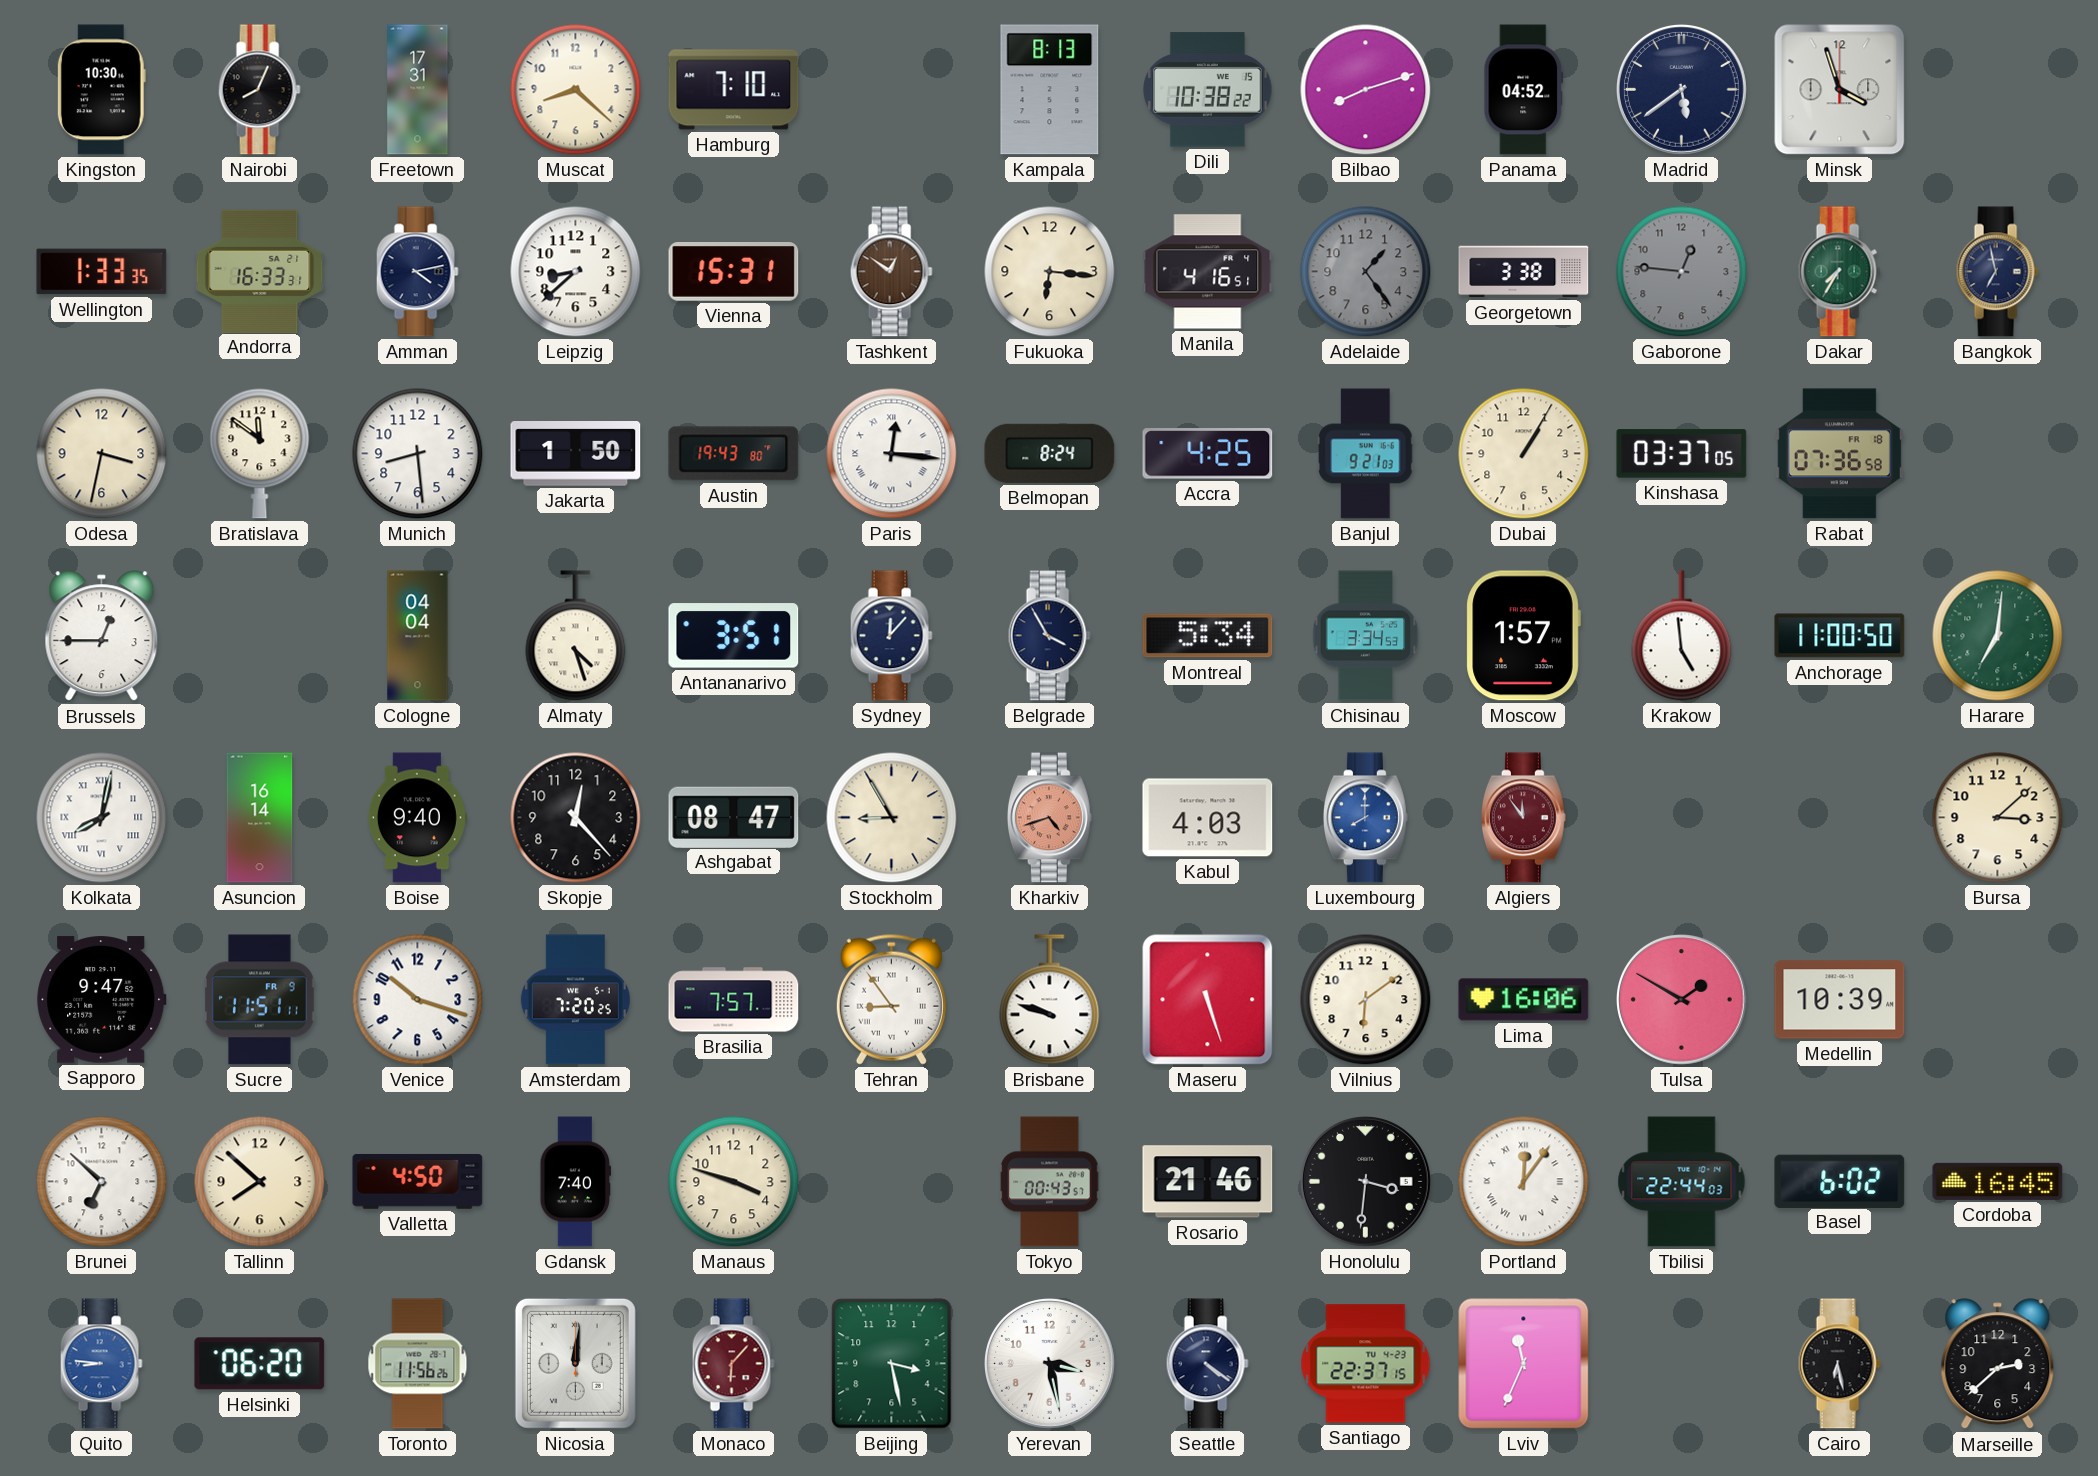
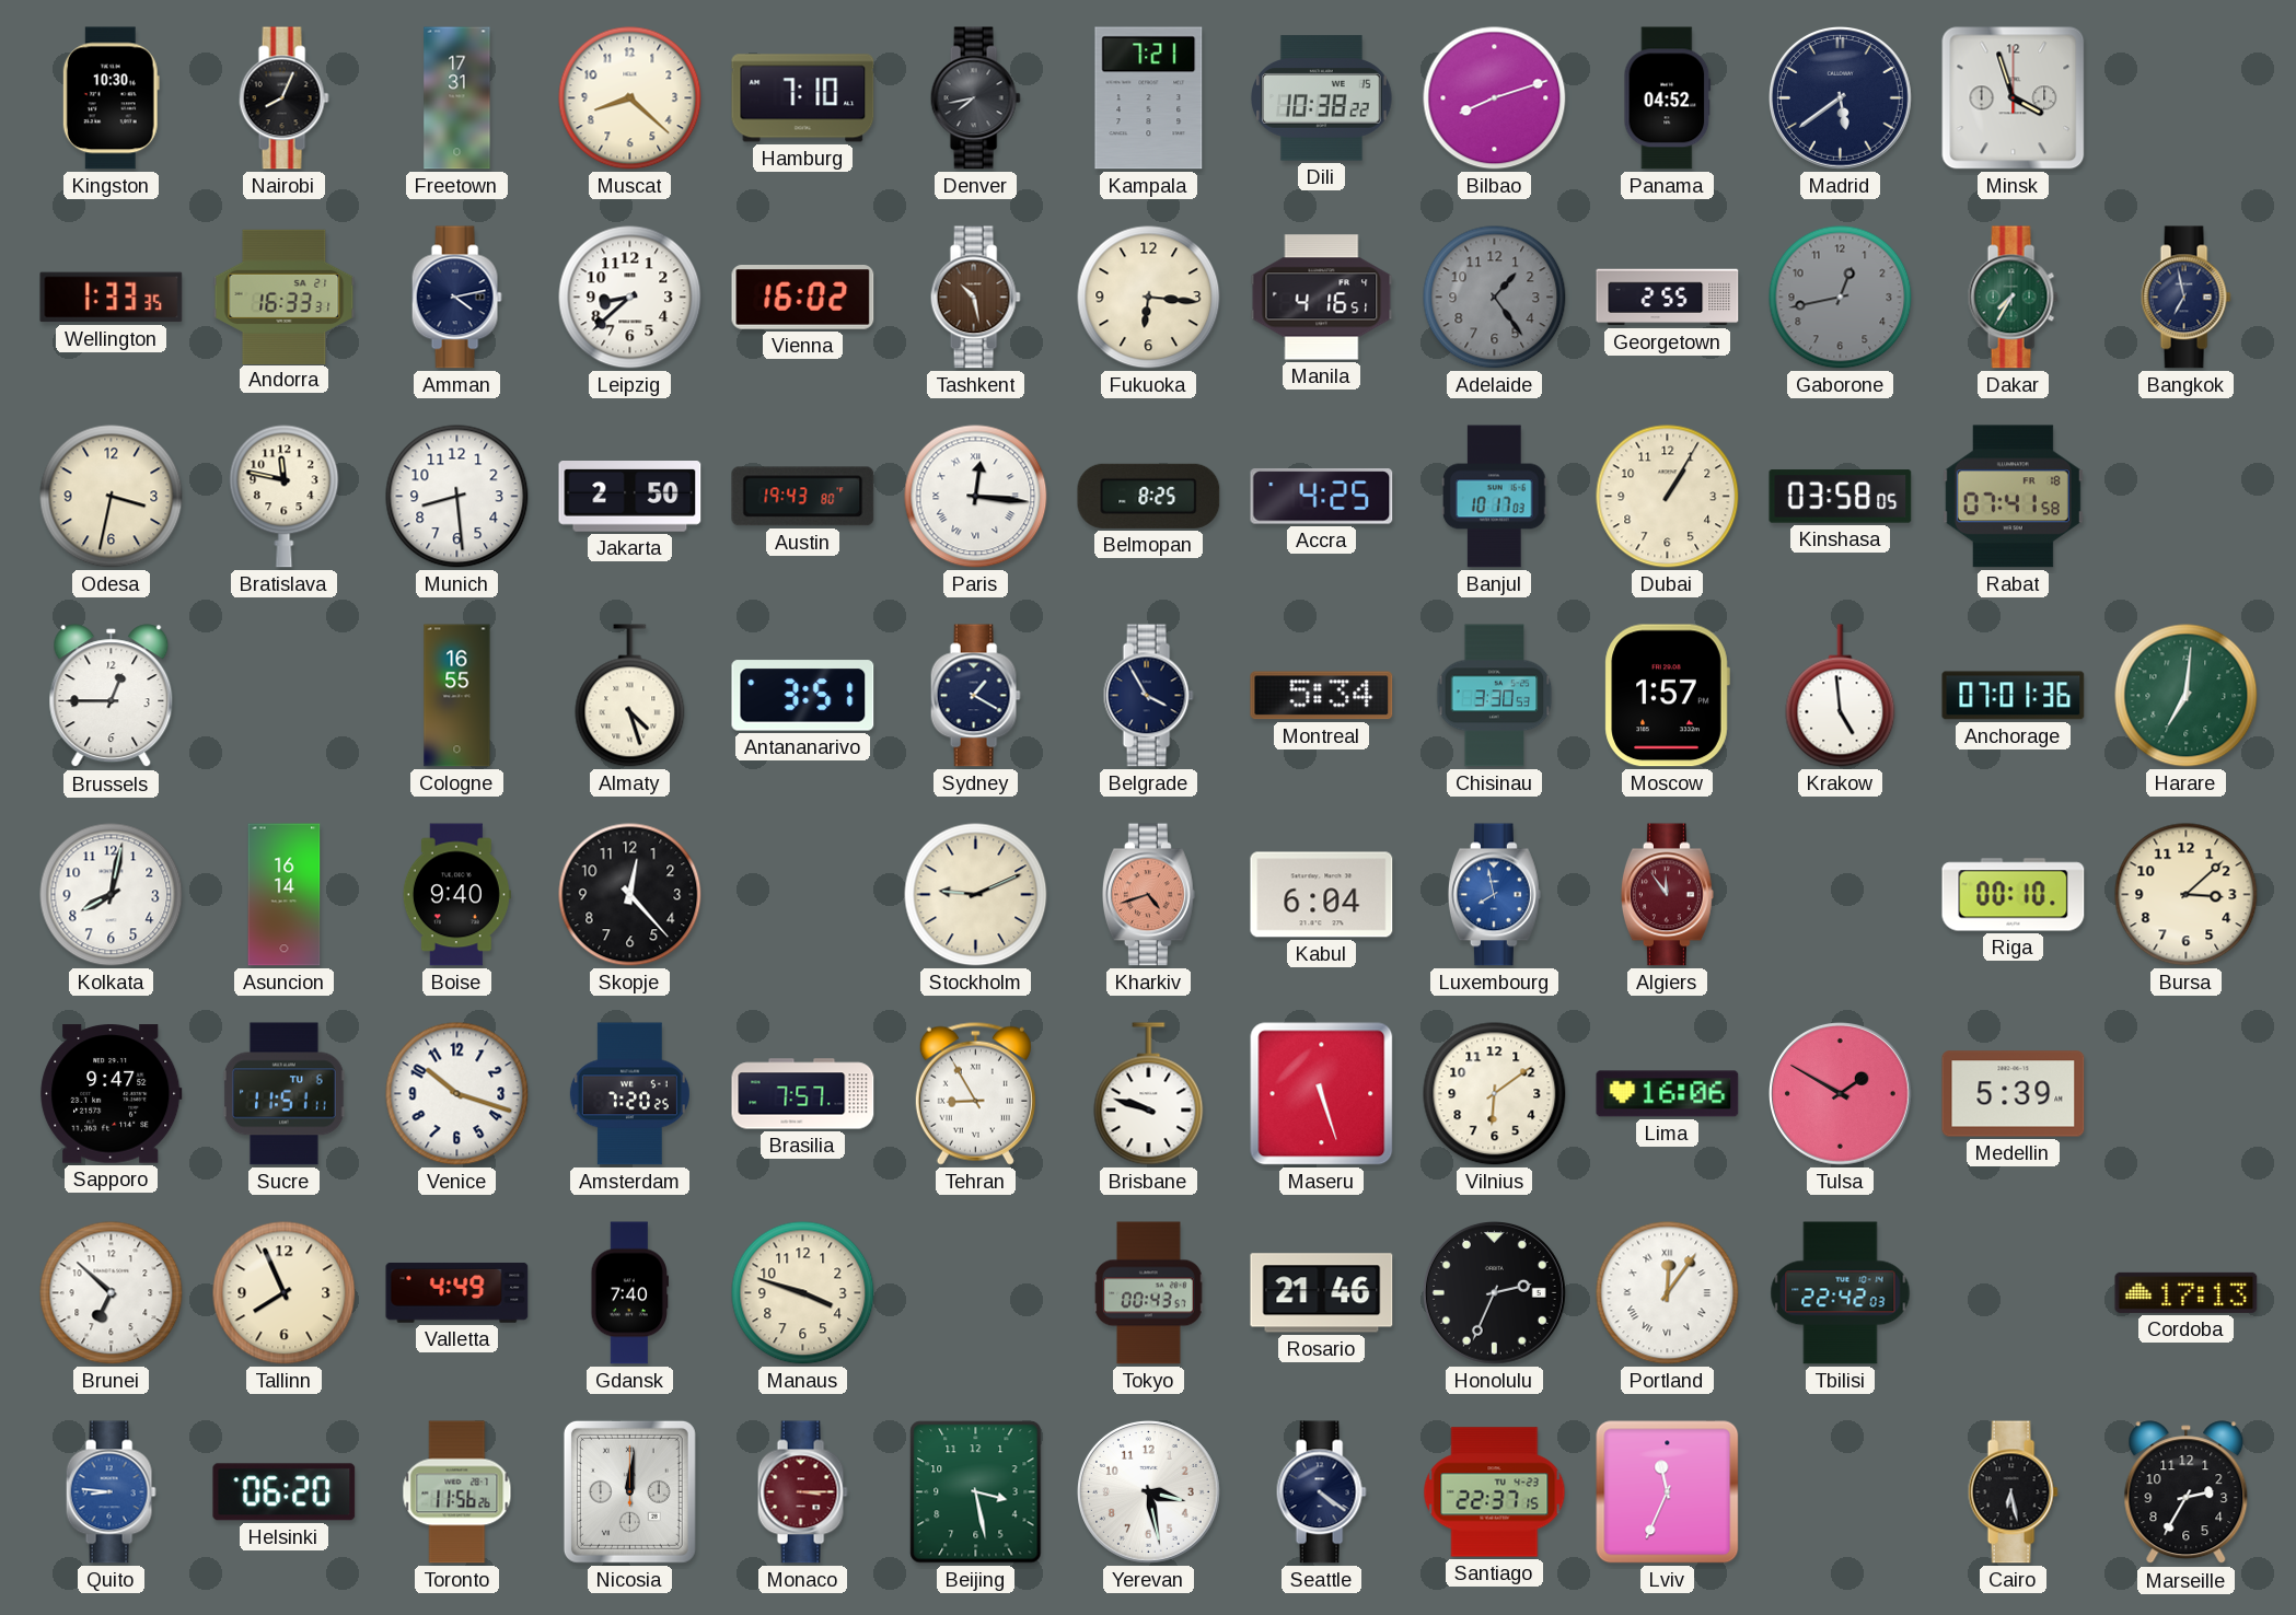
Denver: none -> 7:43 (975, 98)
Kampala: 8:13 -> 7:21 (1149, 98)
Vienna: 15:31 -> 16:02 (803, 298)
Tashkent: 12:51 -> 10:28 (975, 298)
Georgetown: 3:38 -> 2:55 (1668, 298)
Gaborone: 12:46 -> 12:43 (1841, 298)
Bratislava: 11:51 -> 11:47 (285, 497)
Jakarta: 1:50 -> 2:50 (630, 497)
Belmopan: 8:24 -> 8:25 (1149, 496)
Banjul: 9:21 -> 10:17 (1495, 497)
Kinshasa: 03:37 -> 03:58 (1841, 497)
Rabat: 07:36 -> 07:41 (2013, 497)
Cologne: 04:04 -> 16:55 (457, 696)
Sydney: 12:07 -> 1:20 (975, 696)
Chisinau: 3:34 -> 3:30 (1495, 696)
Anchorage: 11:00 -> 07:01 (2014, 696)
Kolkata numerals: Roman -> Arabic (112, 895)
Ashgabat: 08:47 -> none (734, 817)
Stockholm: 8:55 -> 9:11 (976, 895)
Kabul: 4:03 -> 6:04 (1322, 895)
Luxembourg: 8:00 -> 7:58 (1494, 895)
Riga: none -> 00:10 (2014, 895)
Sucre date: FR 9 -> TU 6 (283, 1094)
Tehran: 8:54 -> 8:55 (975, 1093)
Medellin: 10:39 -> 5:39 (2014, 1094)
Tallinn: 7:52 -> 7:56 (285, 1293)
Valletta: 4:50 -> 4:49 (457, 1292)
Honolulu: 3:31 -> 2:34 (1495, 1293)
Tbilisi: 22:44 -> 22:42 (1841, 1293)
Basel: 6:02 -> none (1840, 1181)
Cordoba: 16:45 -> 17:13 (2187, 1292)
Monaco: 6:07 -> 3:15 (802, 1492)
Marseille: 2:38 -> 2:35 (2187, 1492)
